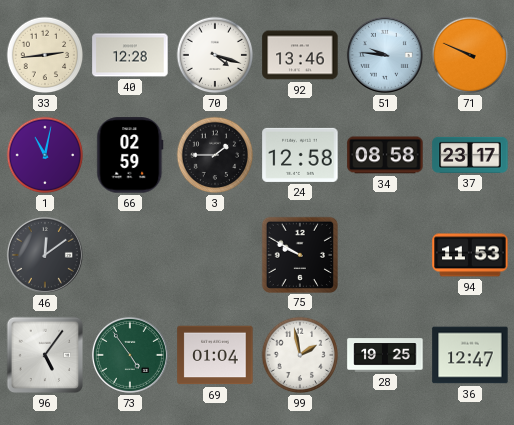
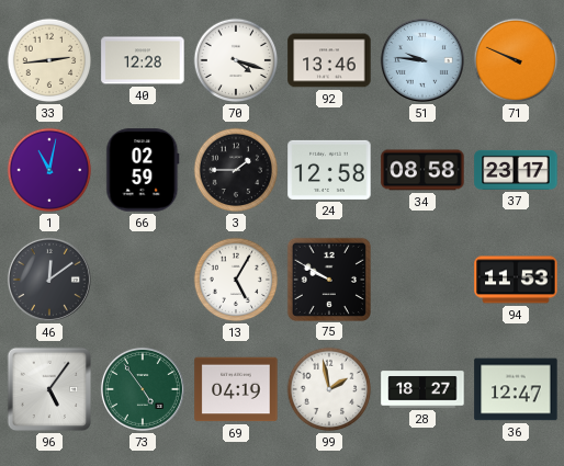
13: none -> 5:05 (236, 280)
69: 01:04 -> 04:19 (236, 389)
28: 19:25 -> 18:27 (422, 389)
